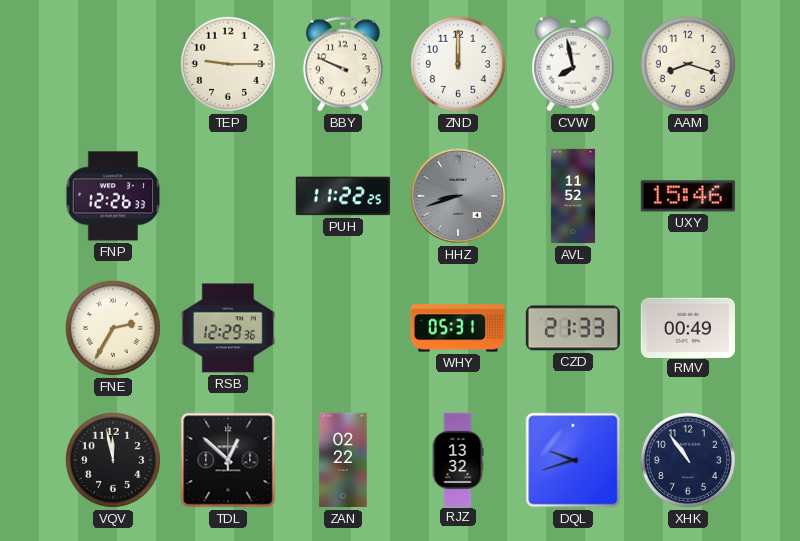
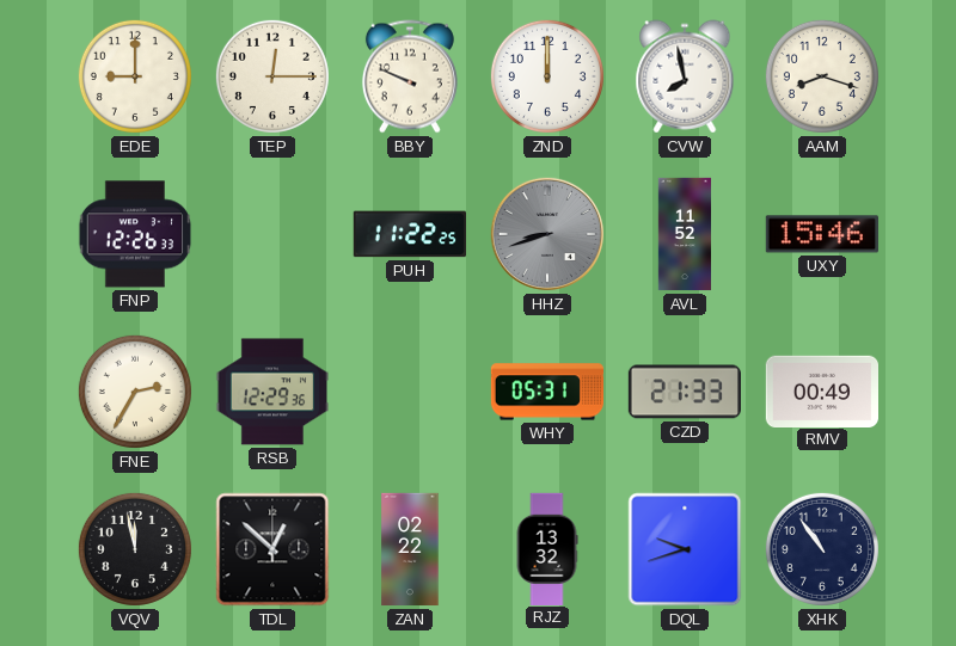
EDE: none -> 9:00 (135, 76)
TEP: 9:15 -> 12:15 (272, 76)
